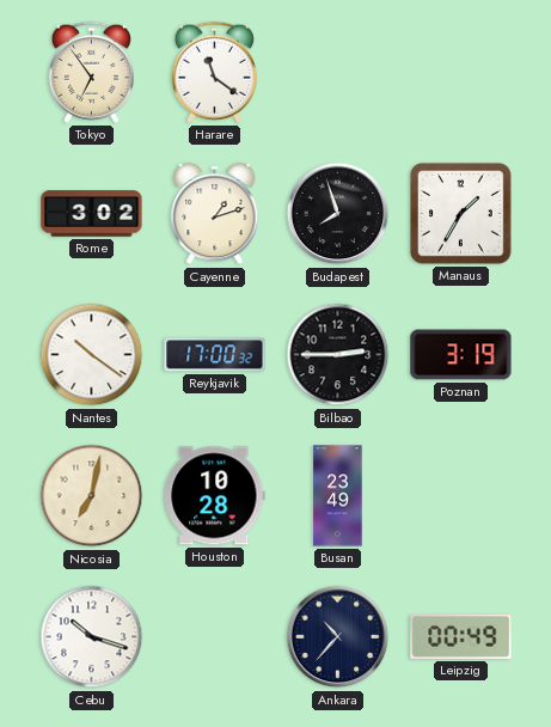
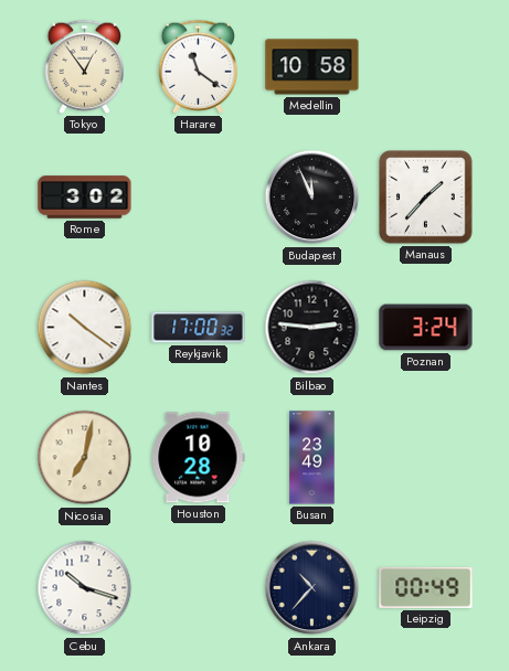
Tokyo: 6:54 -> 12:54 (84, 66)
Medellin: none -> 10:58 (312, 67)
Cayenne: 1:12 -> none (215, 214)
Budapest: 7:57 -> 11:56 (312, 198)
Manaus: 1:35 -> 1:37 (426, 198)
Bilbao: 2:45 -> 2:46 (312, 328)
Poznan: 3:19 -> 3:24 (426, 328)
